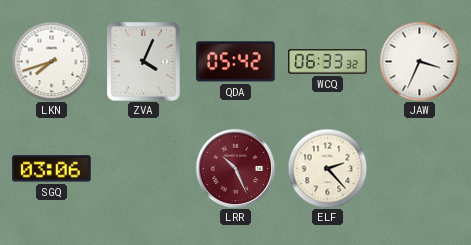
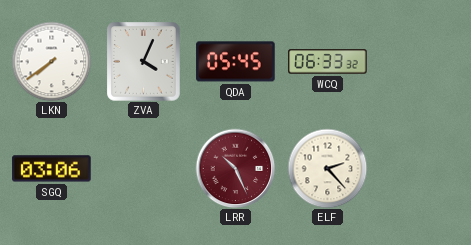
LKN: 7:42 -> 7:39 (51, 61)
QDA: 05:42 -> 05:45 (236, 62)
JAW: 3:34 -> none (419, 61)
